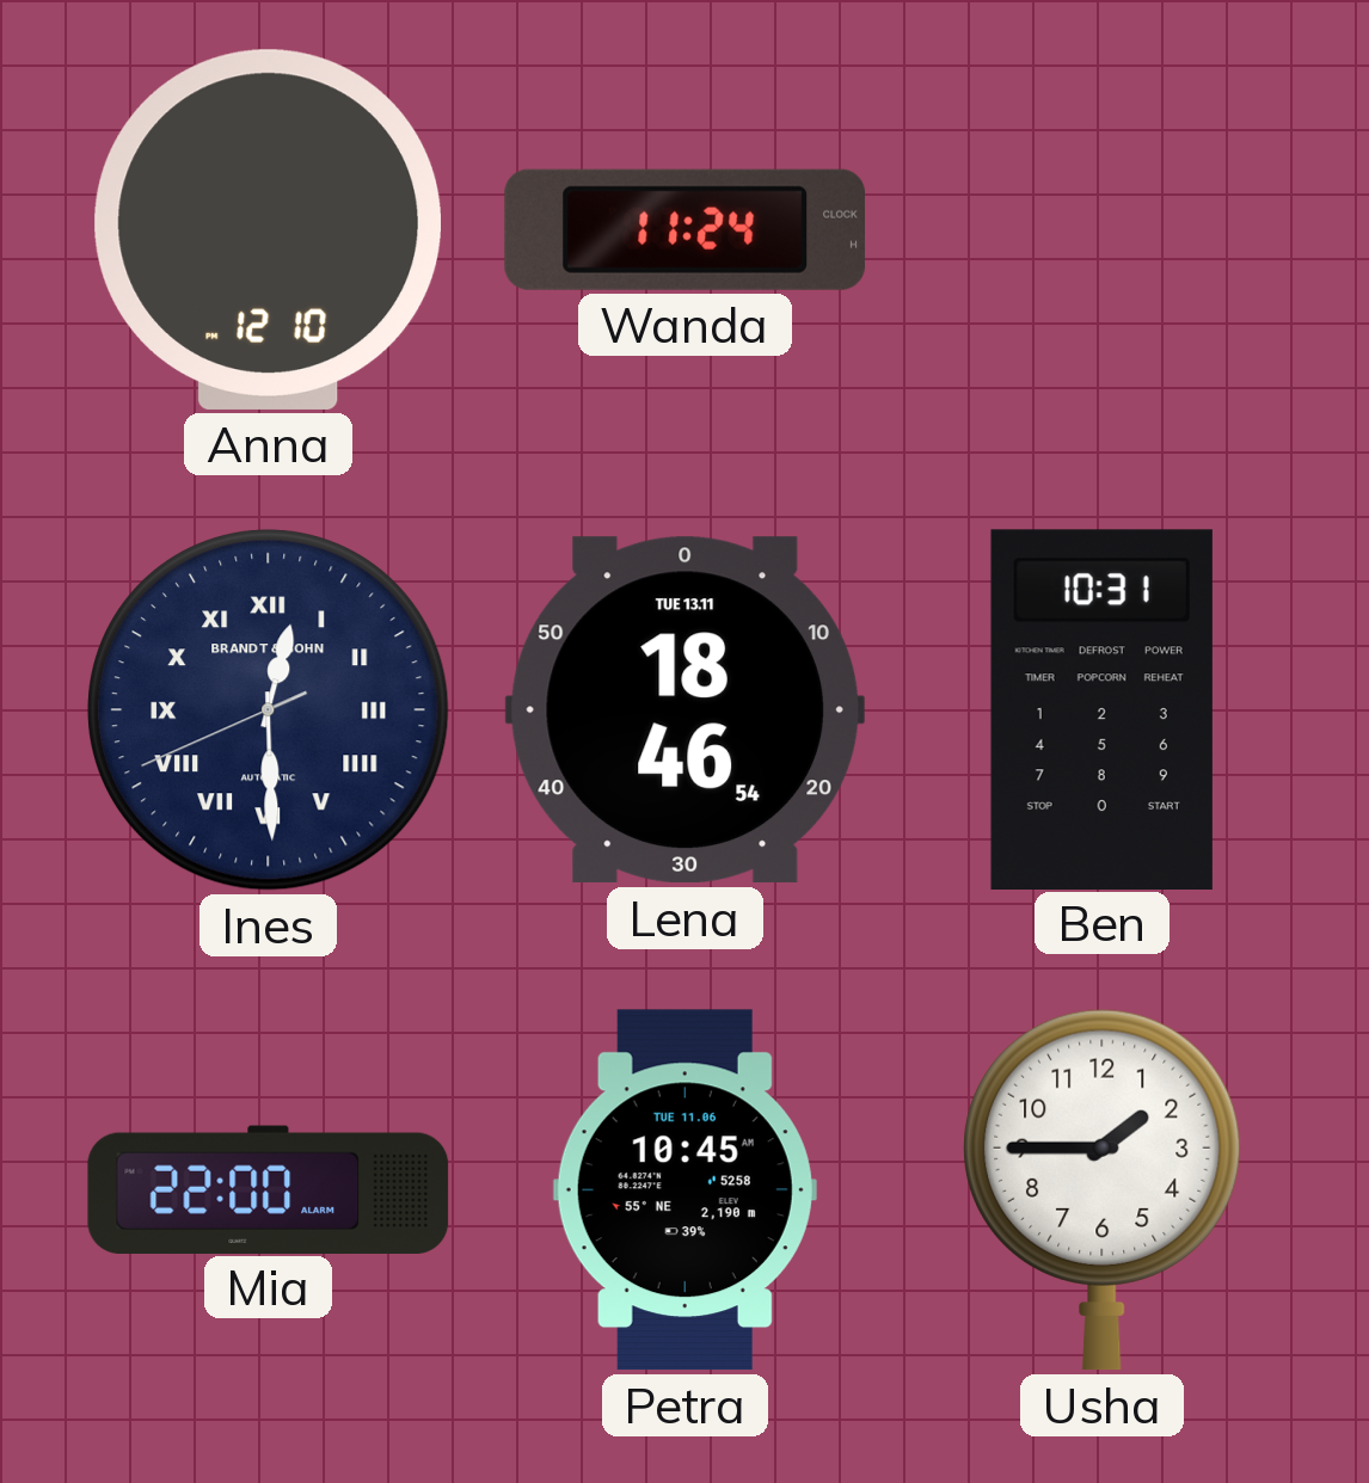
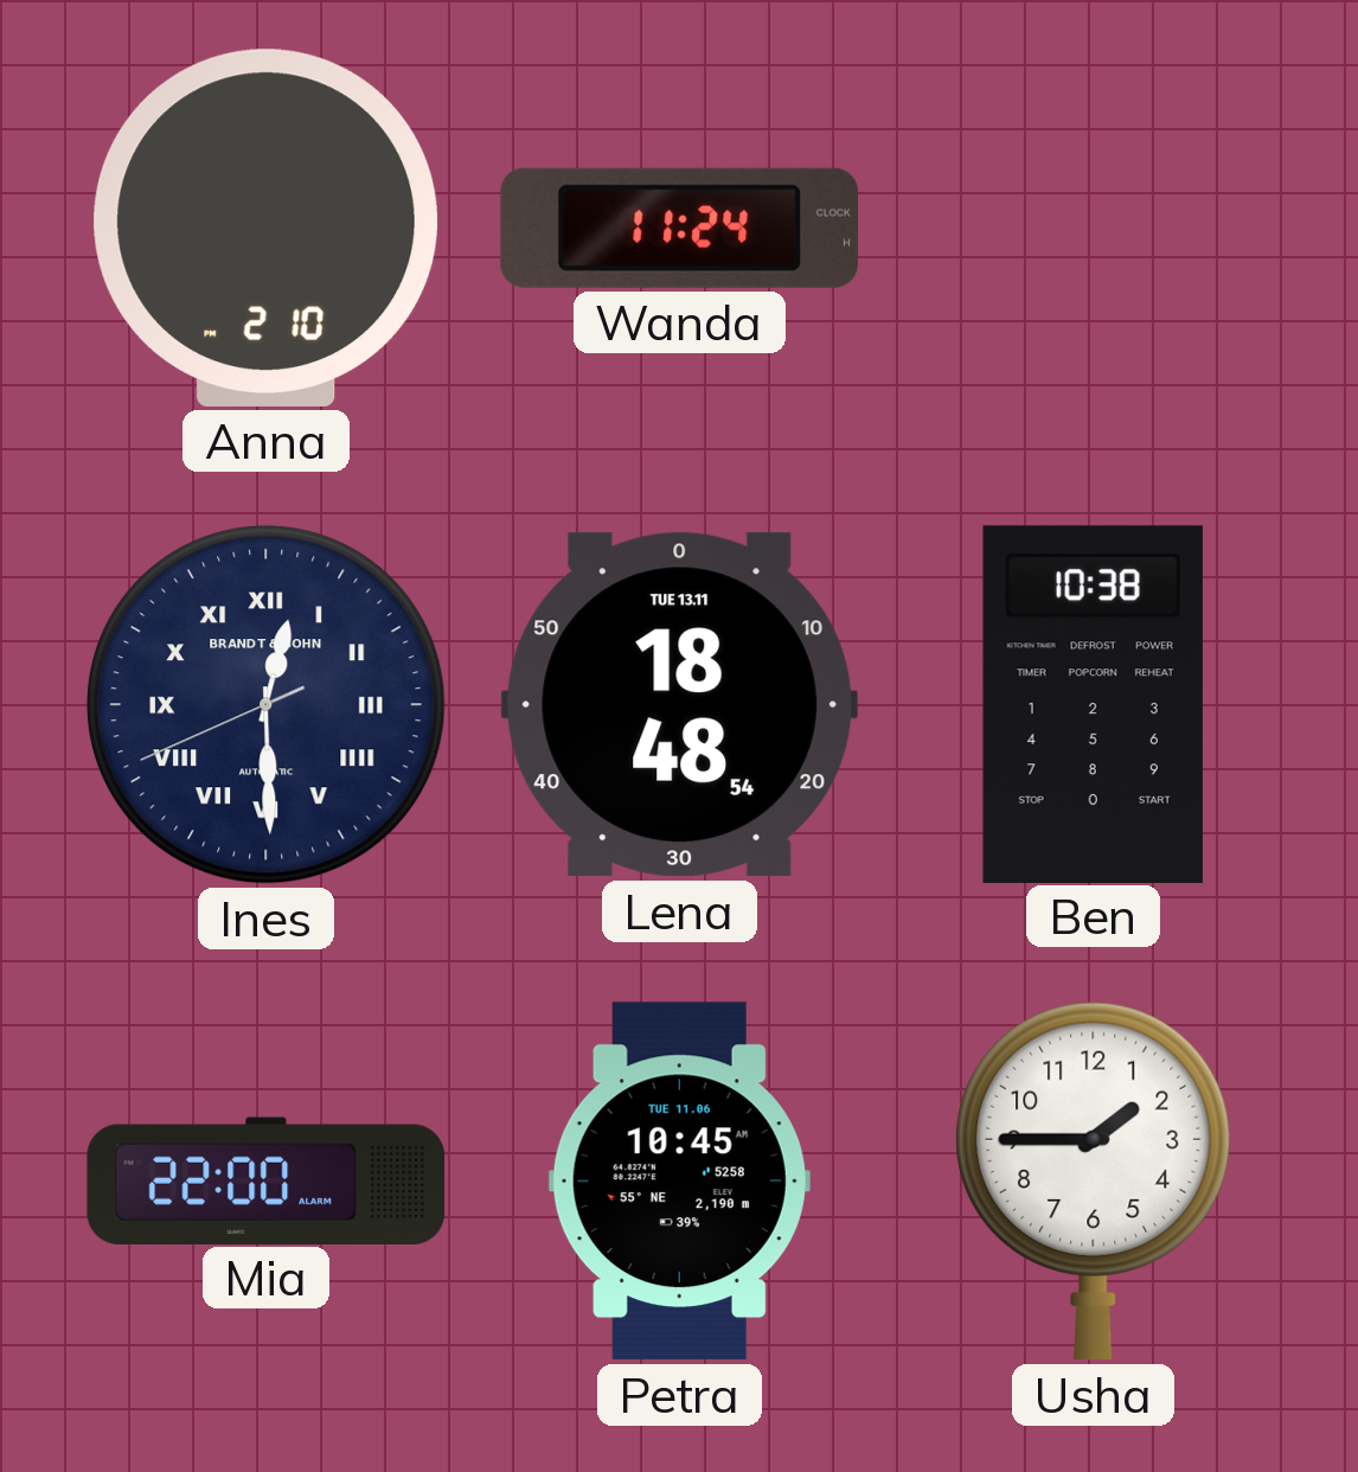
Anna: 12:10 -> 2:10 (265, 228)
Lena: 18:46 -> 18:48 (679, 705)
Ben: 10:31 -> 10:38 (1093, 704)
